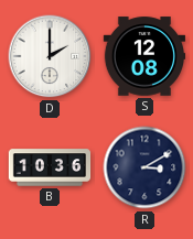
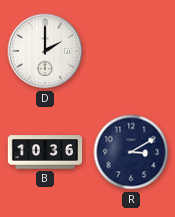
S: 12:08 -> none (143, 56)
